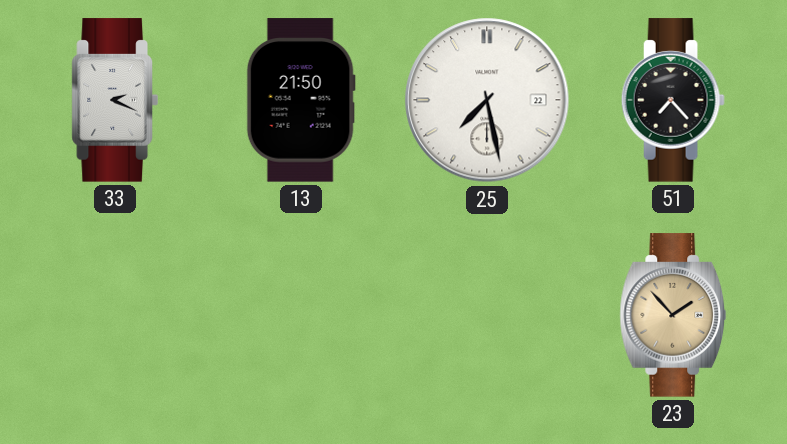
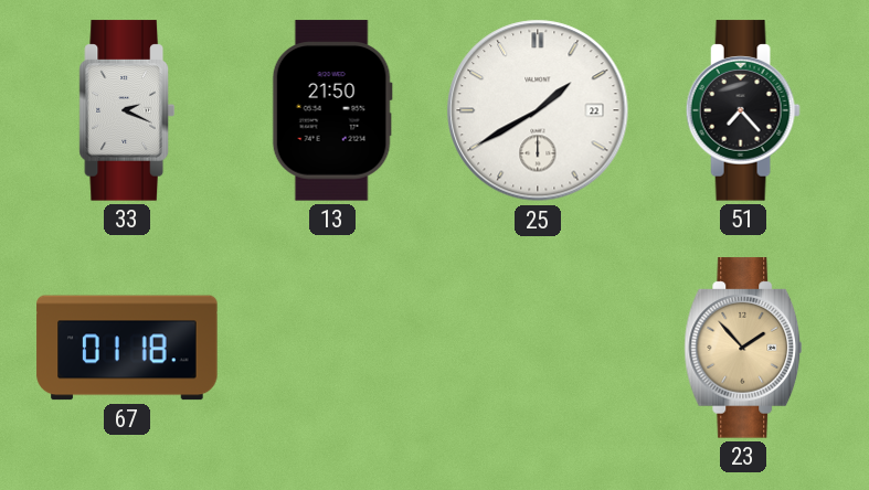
25: 7:28 -> 1:40 (538, 110)
67: none -> 01:18 (127, 348)
